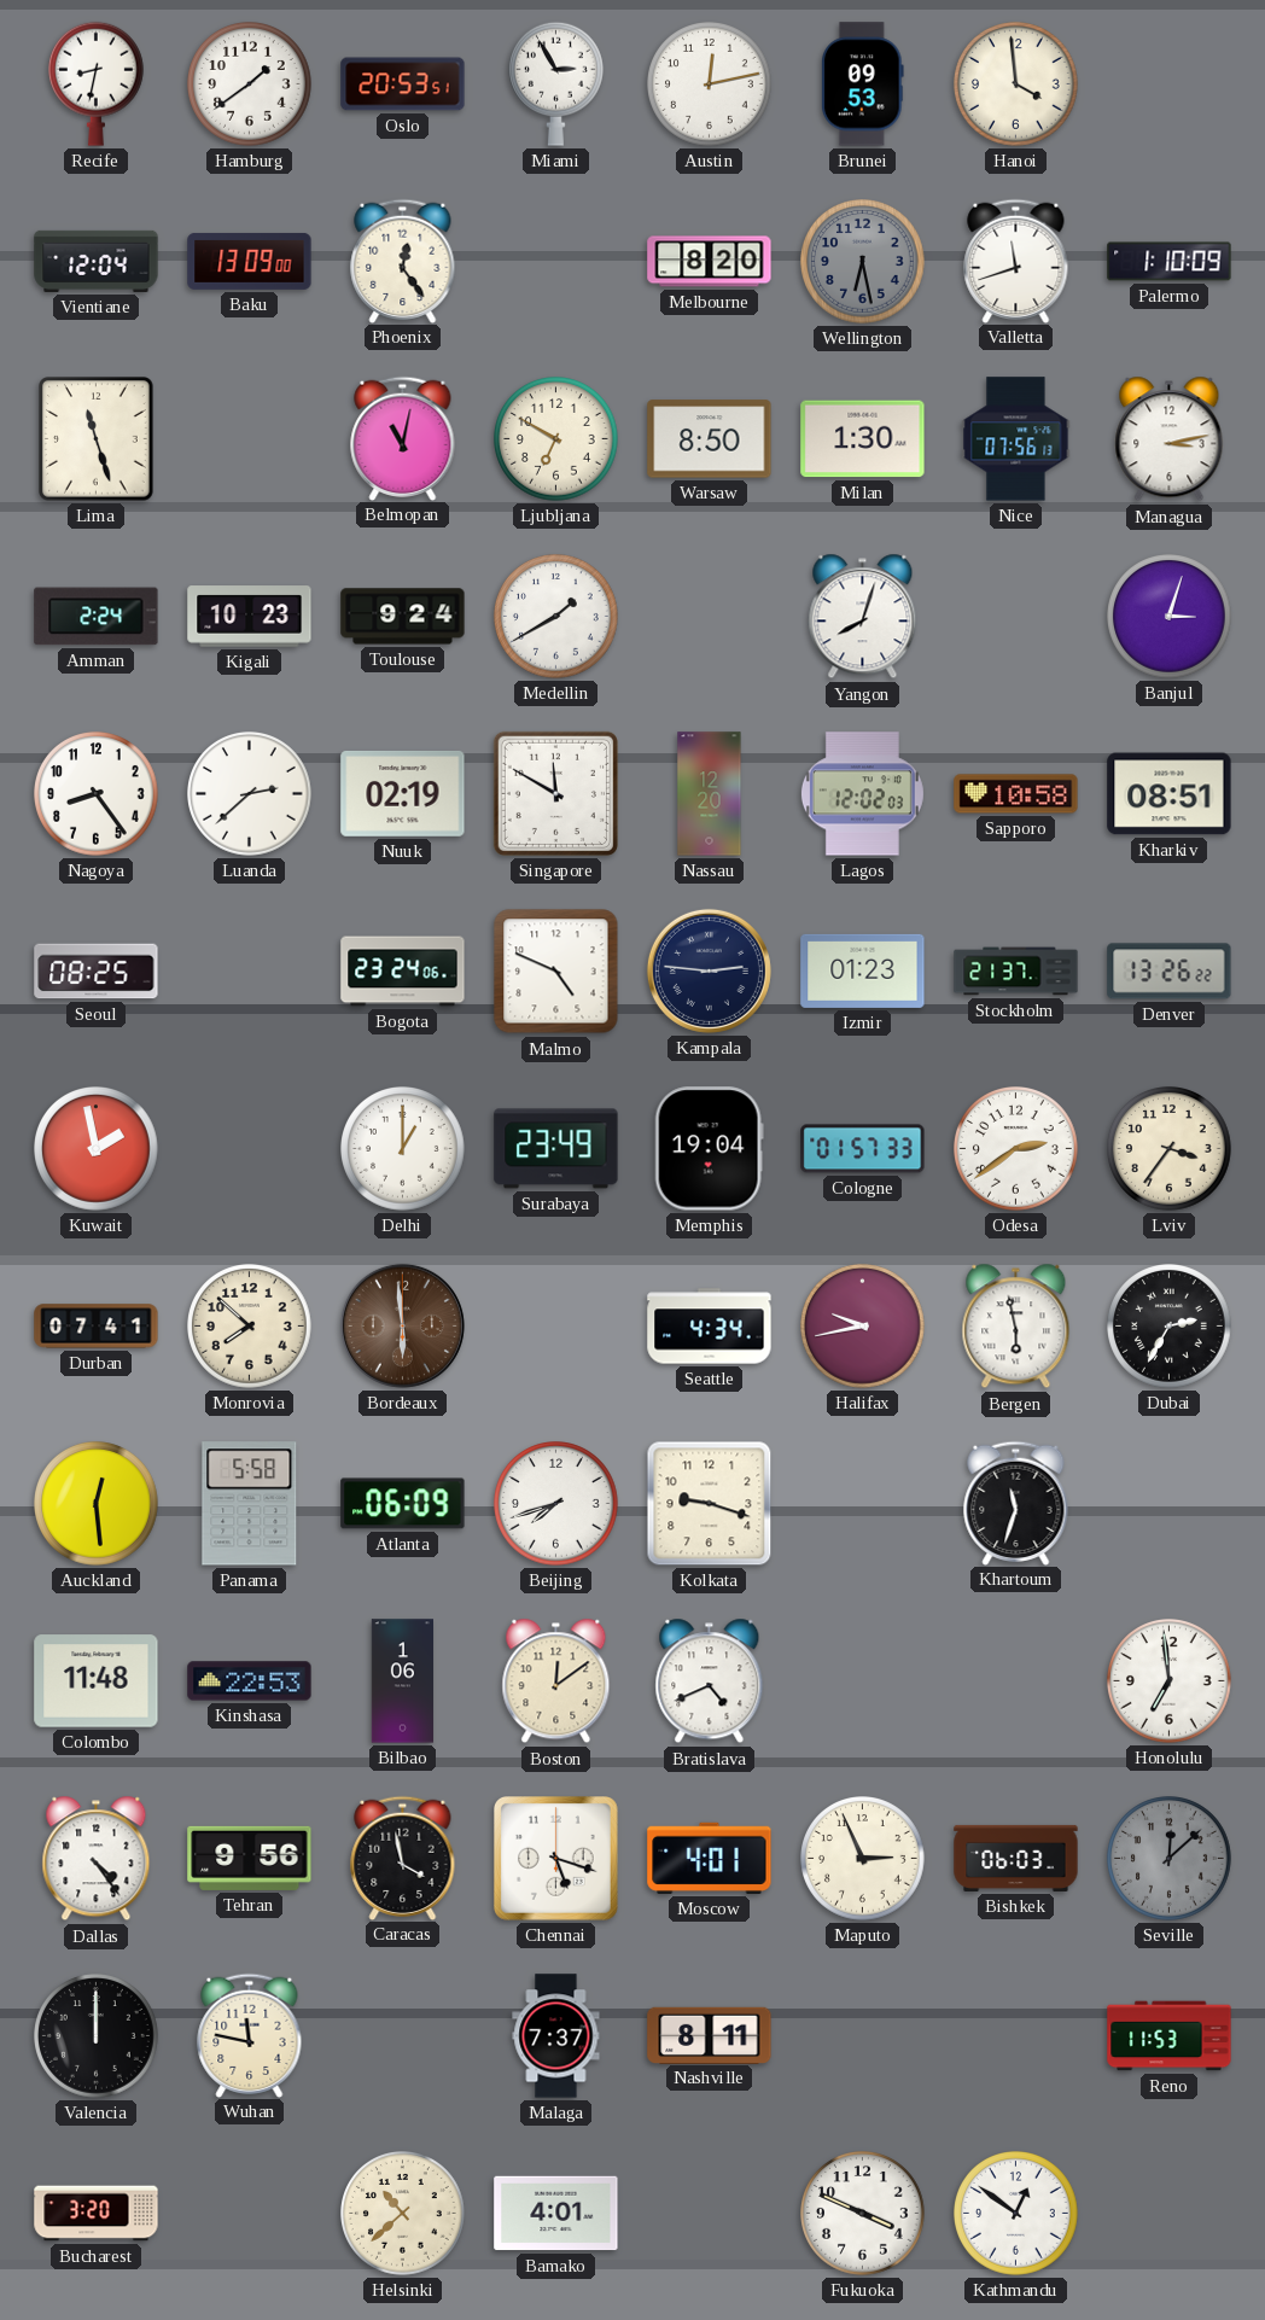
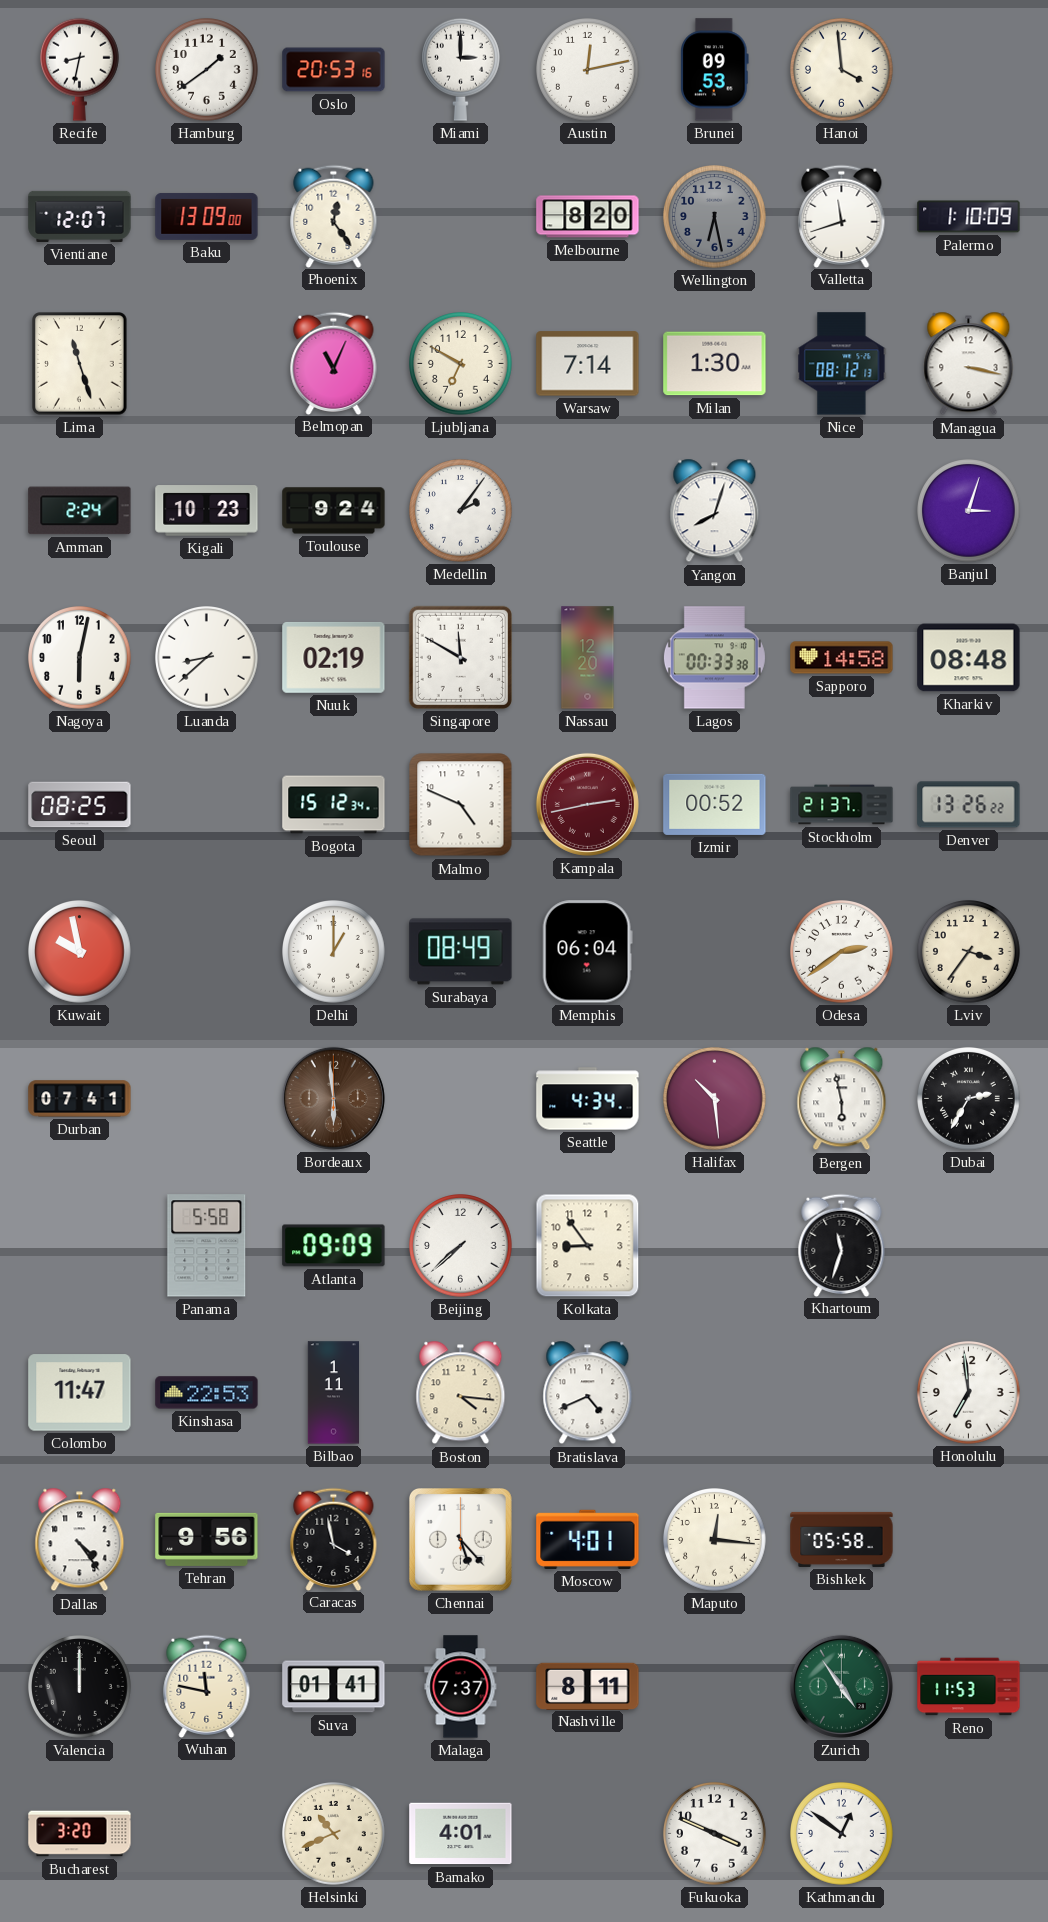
Oslo: 20:53:51 -> 20:53:16 (334, 70)
Miami: 2:55 -> 3:00 (461, 69)
Vientiane: 12:04 -> 12:07 (80, 216)
Belmopan: 11:02 -> 11:04 (334, 363)
Warsaw: 8:50 -> 7:14 (588, 364)
Nice: 07:56 -> 08:12 (842, 364)
Managua: 3:13 -> 3:17 (969, 364)
Medellin: 1:40 -> 2:06 (461, 511)
Nagoya: 8:24 -> 6:02 (80, 658)
Luanda: 2:38 -> 8:38 (207, 658)
Lagos: 12:02 -> 00:33 (714, 658)
Sapporo: 10:58 -> 14:58 (842, 658)
Kharkiv: 08:51 -> 08:48 (969, 658)
Bogota: 23:24 -> 15:12 (334, 805)
Kampala: 2:46 -> 2:43 (587, 804)
Kampala dial: navy -> burgundy (587, 804)
Izmir: 01:23 -> 00:52 (715, 804)
Kuwait: 1:58 -> 9:58 (80, 952)
Surabaya: 23:49 -> 08:49 (461, 952)
Memphis: 19:04 -> 06:04 (587, 952)
Cologne: 01:57 -> none (863, 1149)
Monrovia: 7:52 -> none (250, 1327)
Halifax: 9:43 -> 10:29 (715, 1099)
Auckland: 12:29 -> none (97, 1504)
Atlanta: 06:09 -> 09:09 (334, 1246)
Beijing: 7:42 -> 7:38 (461, 1246)
Kolkata: 9:18 -> 8:54 (588, 1246)
Colombo: 11:48 -> 11:47 (80, 1393)
Bilbao: 1:06 -> 1:11 (333, 1393)
Boston: 12:09 -> 4:16 (461, 1393)
Chennai: 5:18 -> 5:23 (461, 1540)
Maputo: 2:56 -> 12:16 (715, 1540)
Bishkek: 06:03 -> 05:58 (842, 1539)
Seville: 12:08 -> none (1170, 1859)
Suva: none -> 01:41 (334, 1687)
Zurich: none -> 4:54 (841, 1686)
Helsinki: 10:38 -> 10:41 (334, 1834)
